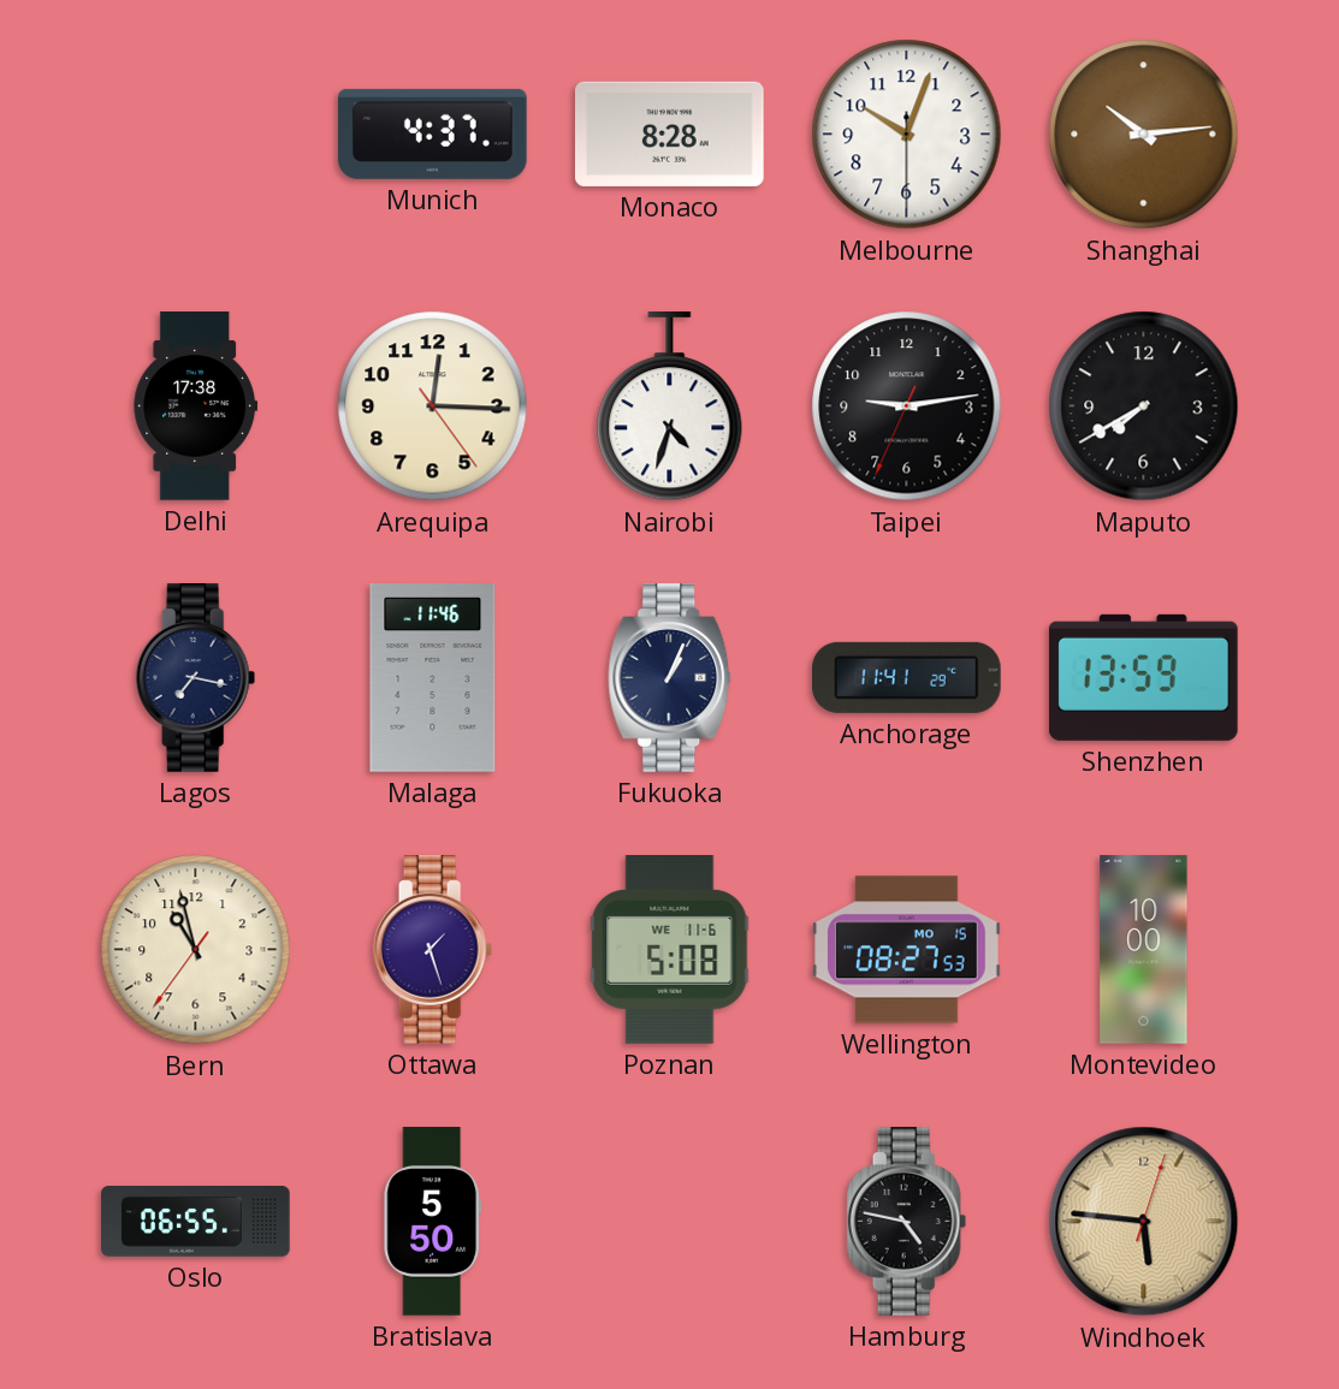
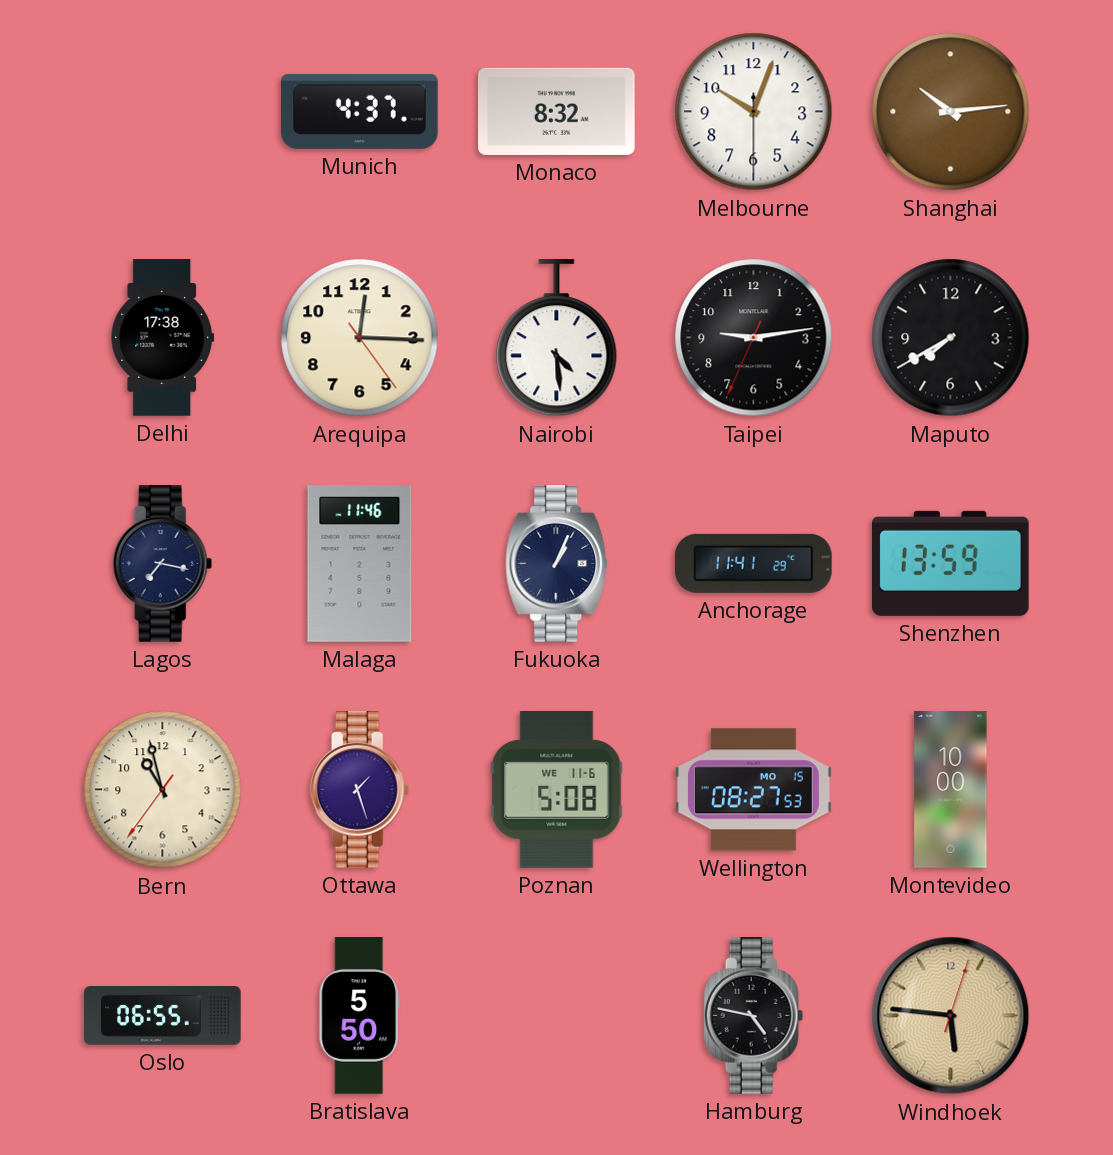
Monaco: 8:28 -> 8:32 (557, 111)
Nairobi: 4:33 -> 4:29 (557, 339)
